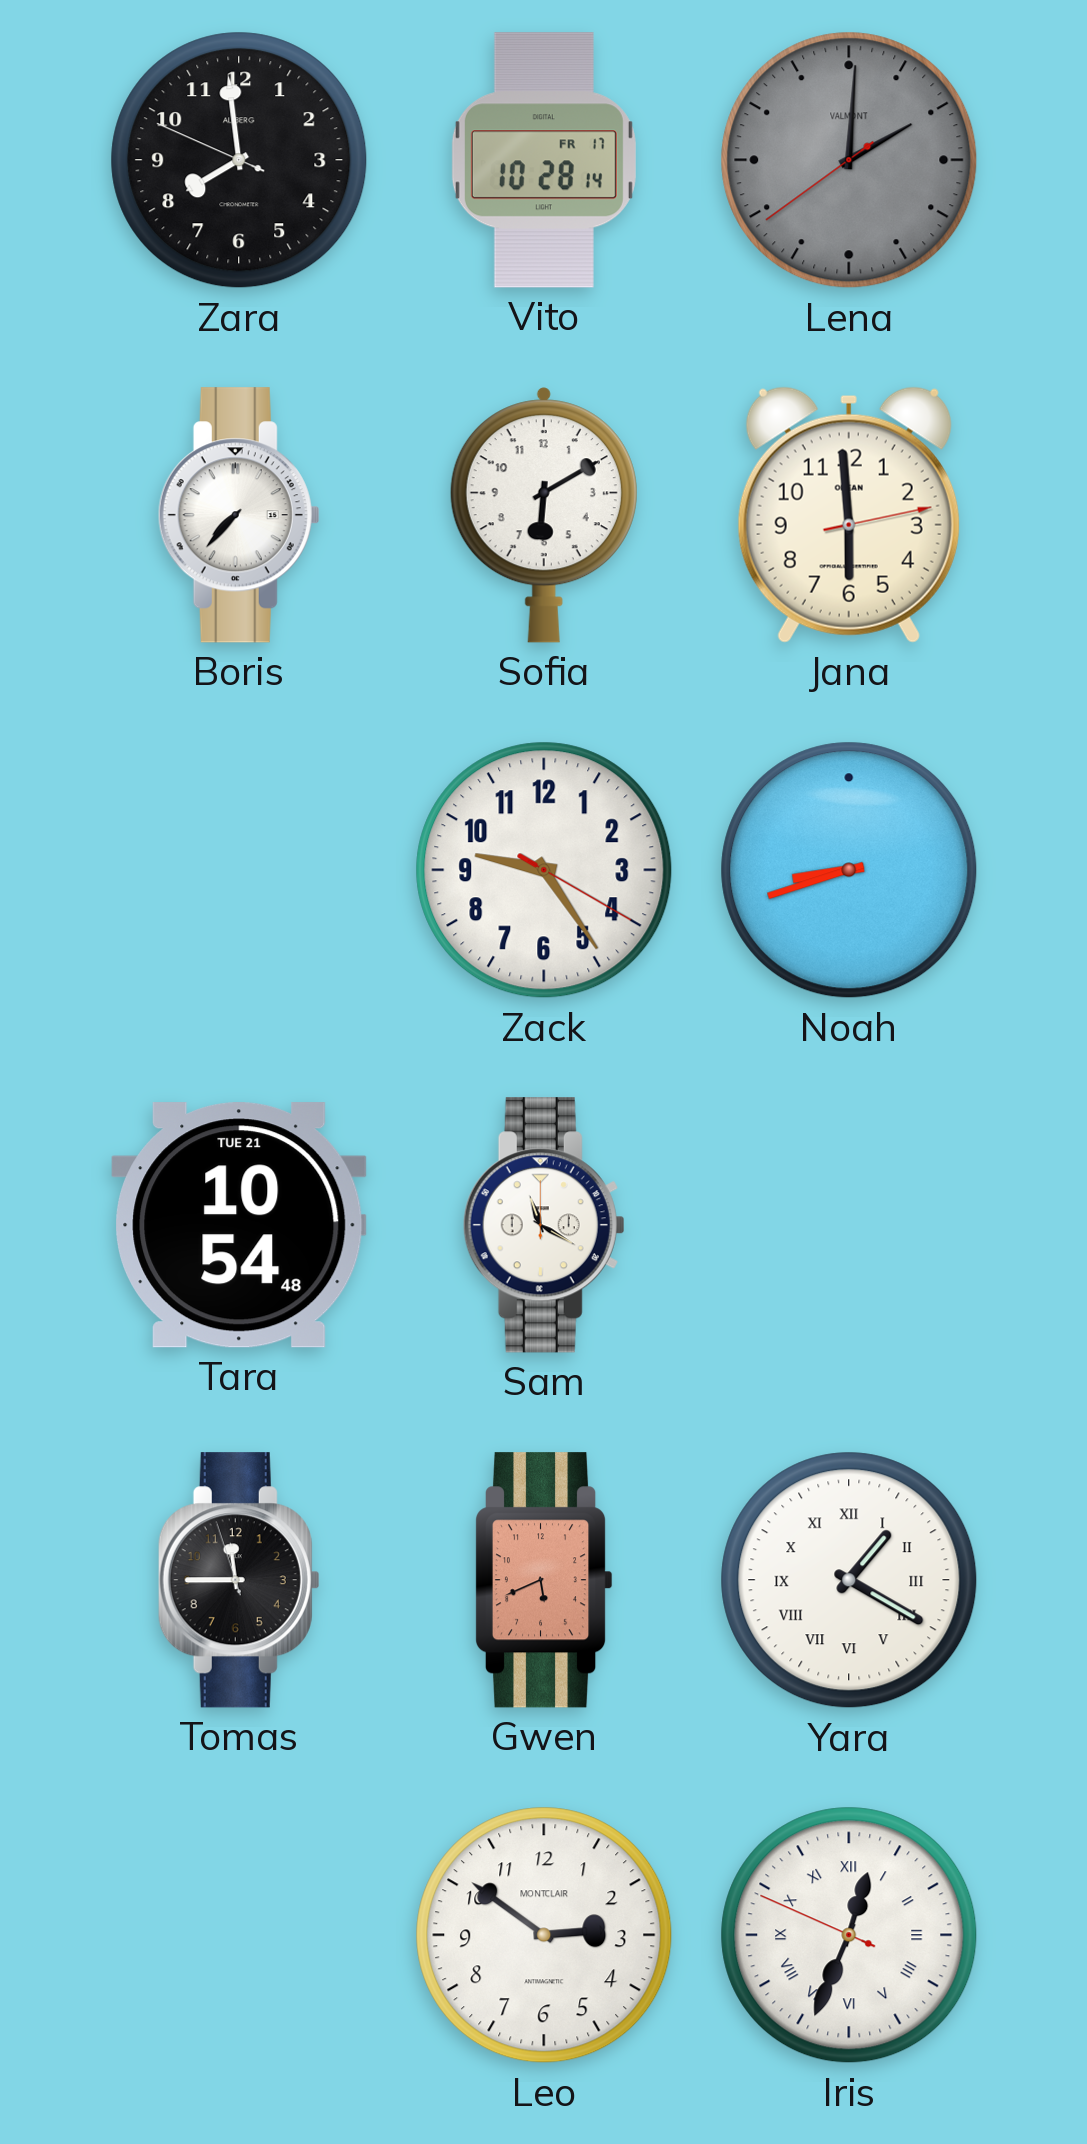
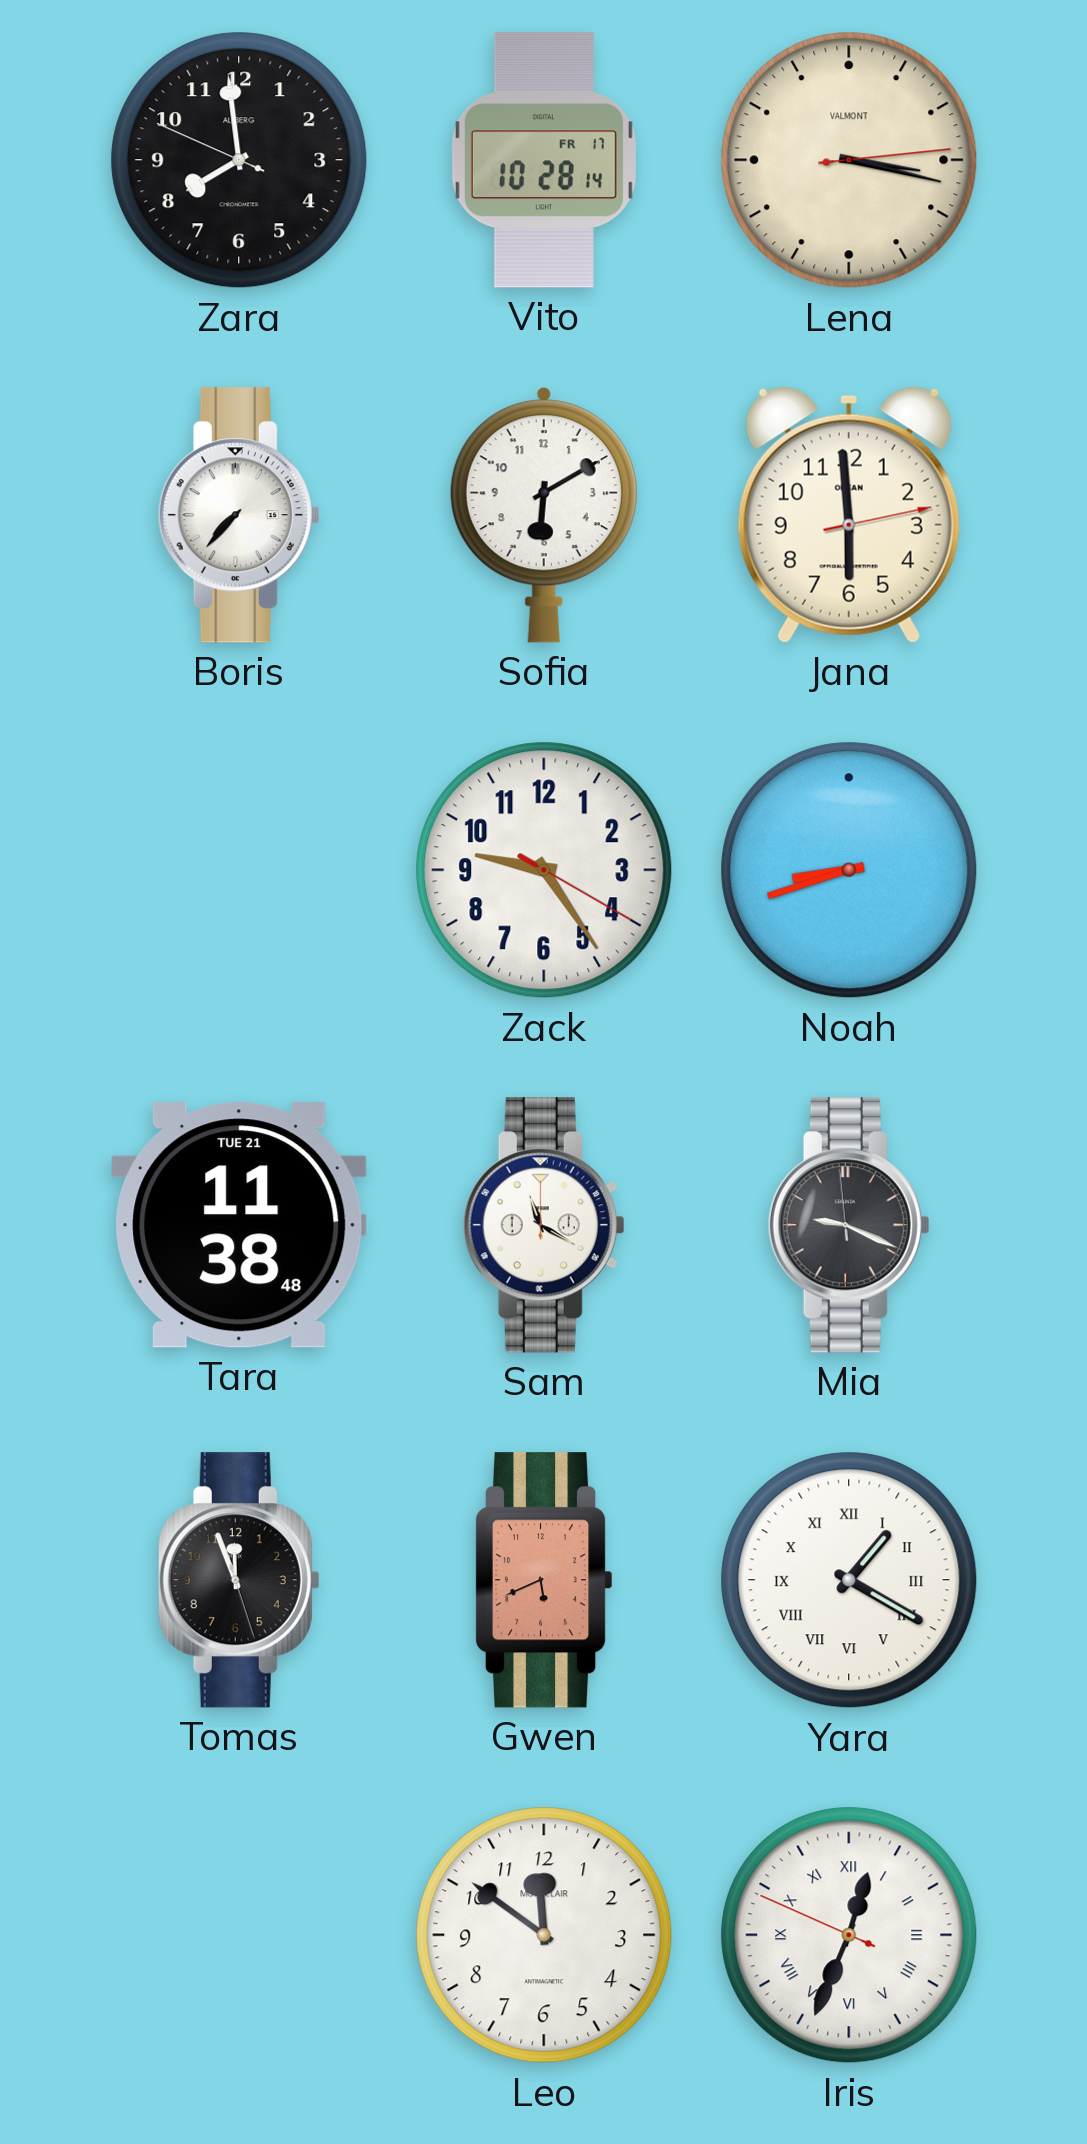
Lena: 2:00 -> 3:17 (849, 160)
Lena dial: grey -> cream (849, 160)
Tara: 10:54 -> 11:38 (239, 1225)
Mia: none -> 9:18 (849, 1225)
Tomas: 11:44 -> 11:56 (239, 1580)
Leo: 2:51 -> 11:51 (544, 1935)
